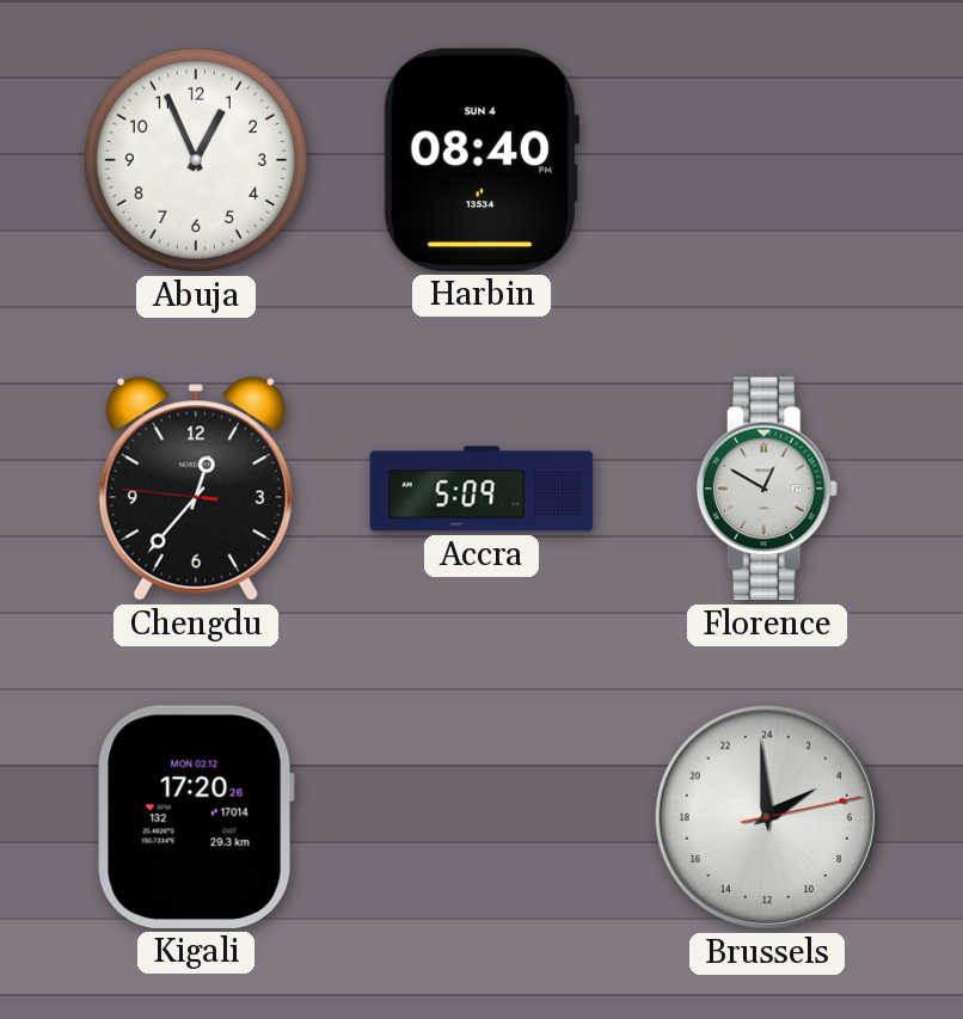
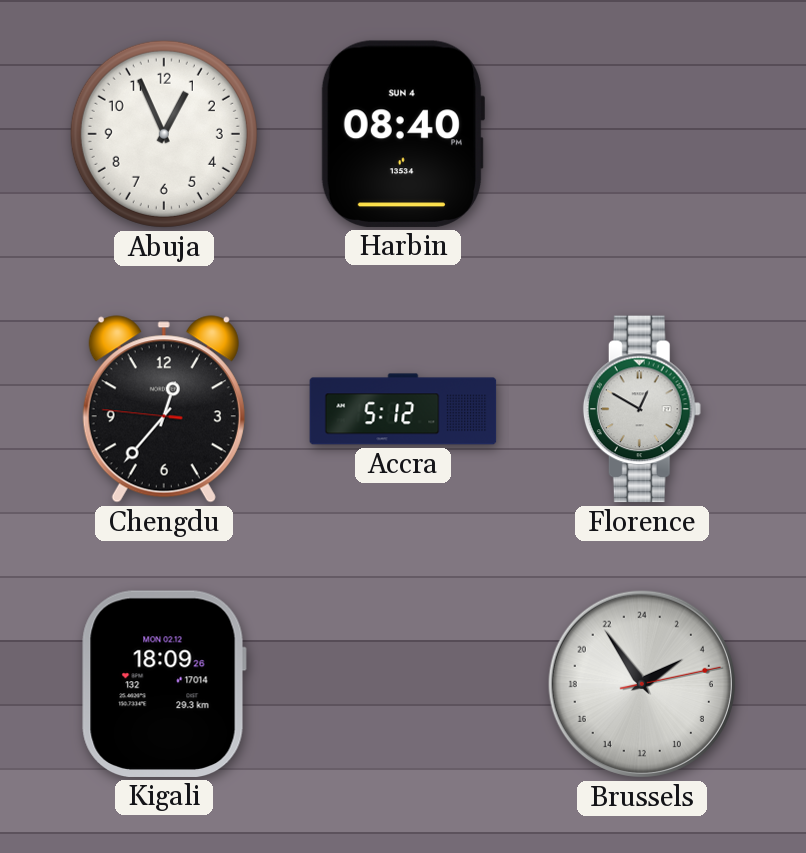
Accra: 5:09 -> 5:12 (403, 409)
Kigali: 17:20 -> 18:09 (164, 684)
Brussels: 3:59 -> 3:54 (642, 684)
